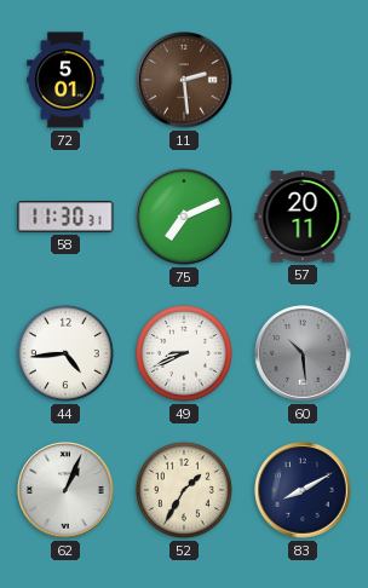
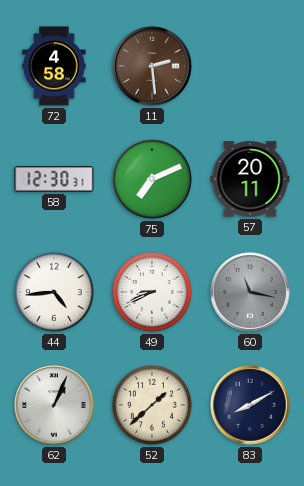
72: 5:01 -> 4:58 (54, 66)
58: 11:30 -> 12:30 (54, 179)
60: 10:29 -> 11:17 (250, 292)
52: 1:35 -> 1:38 (152, 405)
